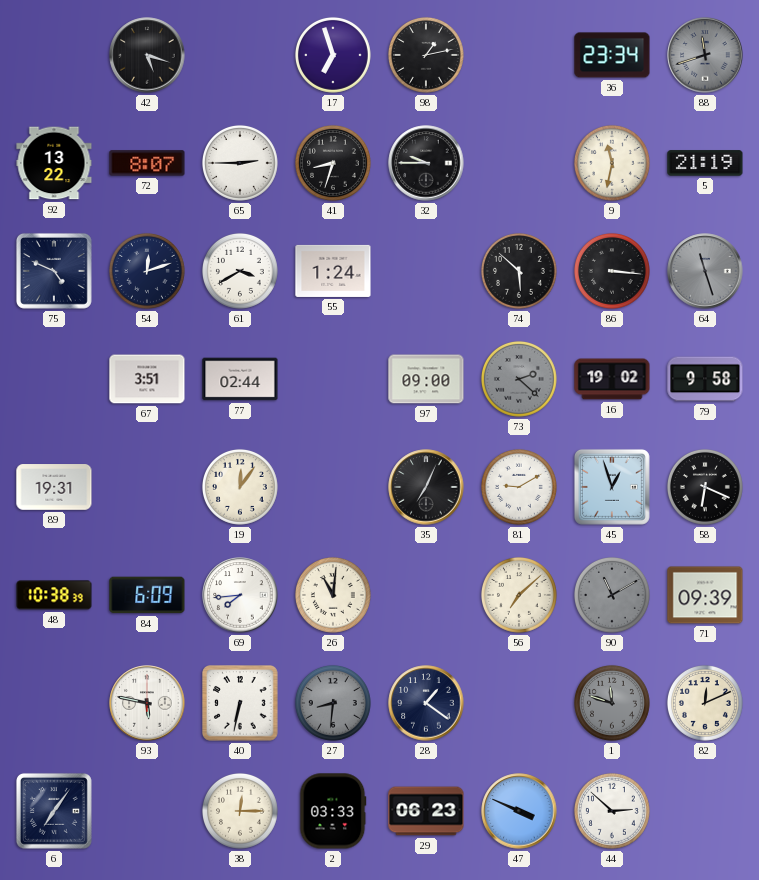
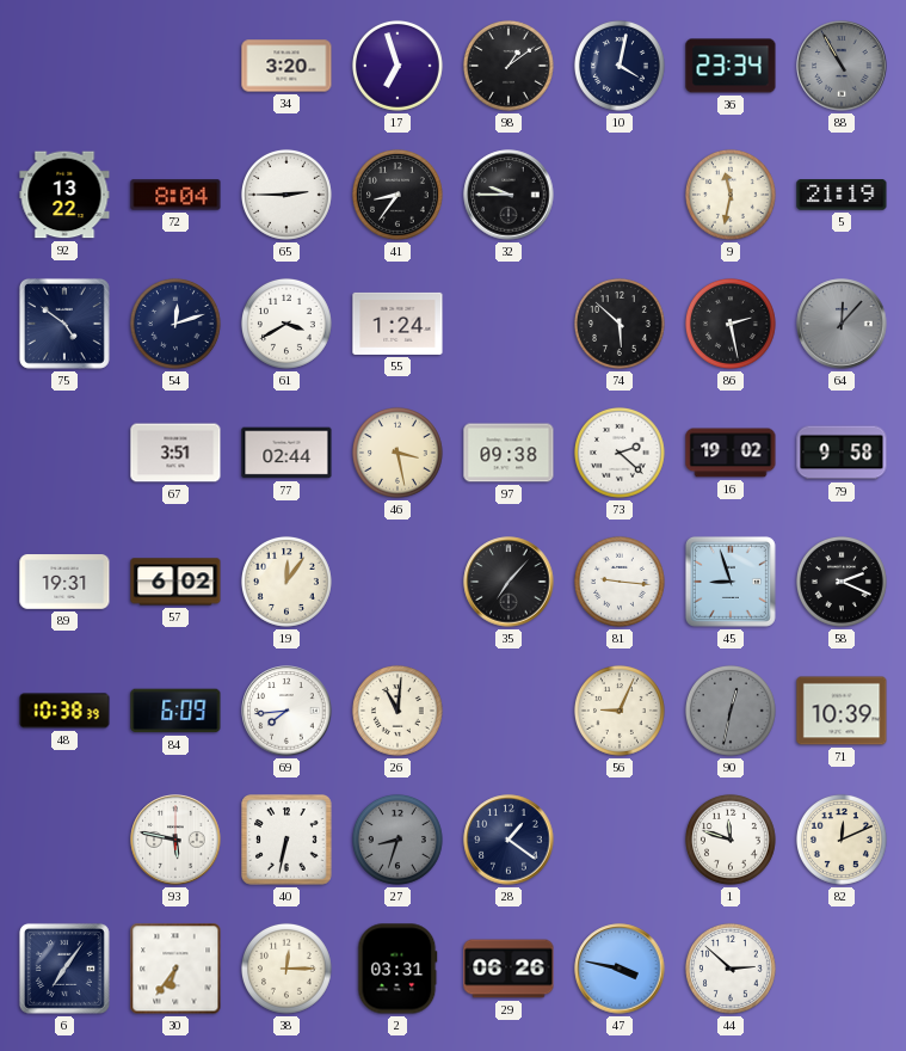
42: 5:18 -> none (147, 55)
34: none -> 3:20 (286, 66)
98: 1:13 -> 1:09 (509, 66)
10: none -> 4:02 (620, 66)
88: 11:42 -> 10:55 (842, 66)
72: 8:07 -> 8:04 (175, 195)
41: 8:33 -> 8:36 (397, 195)
75: 4:49 -> 4:51 (64, 324)
86: 3:16 -> 2:28 (731, 324)
64: 11:27 -> 12:07 (842, 324)
46: none -> 3:28 (397, 453)
97: 09:00 -> 09:38 (509, 453)
73 dial: grey -> white (620, 453)
57: none -> 6:02 (175, 582)
35: 7:04 -> 7:07 (509, 582)
81: 9:10 -> 9:16 (620, 582)
45: 12:57 -> 8:57 (731, 582)
58: 6:19 -> 2:19 (842, 582)
56: 7:08 -> 9:04 (620, 711)
90: 11:10 -> 12:32 (731, 711)
71: 09:39 -> 10:39 (842, 711)
27: 8:31 -> 8:33 (397, 840)
1 dial: grey -> white (731, 840)
30: none -> 6:36 (175, 969)
2: 03:33 -> 03:31 (397, 969)
29: 06:23 -> 06:26 (509, 969)
47: 3:49 -> 3:47 (620, 969)
